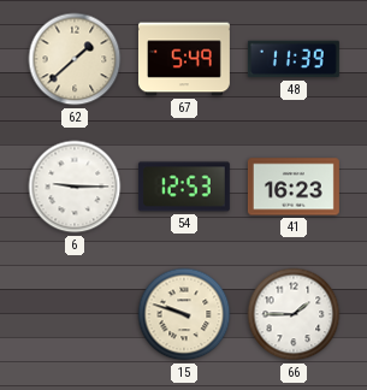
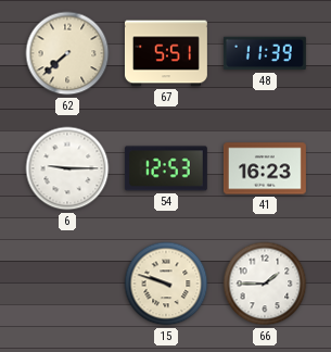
62: 1:38 -> 7:38 (67, 53)
67: 5:49 -> 5:51 (166, 53)
